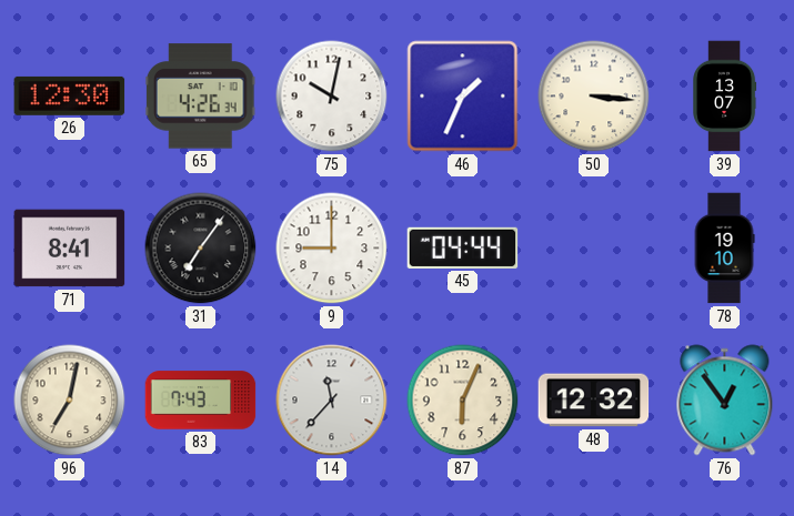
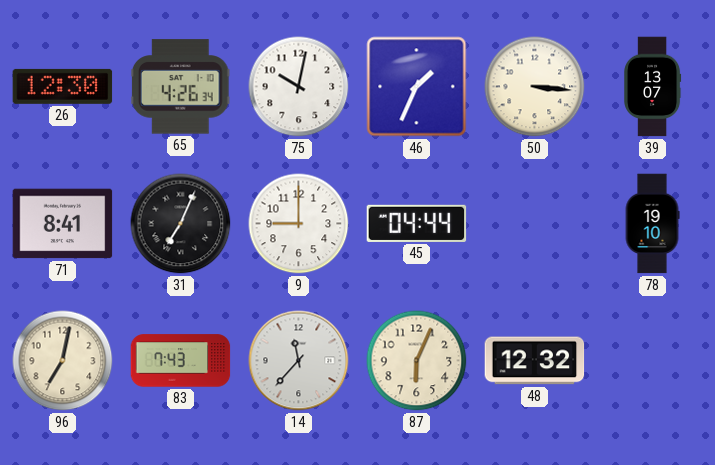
31: 7:06 -> 7:04 (181, 224)
76: 12:54 -> none (725, 401)
